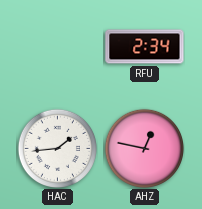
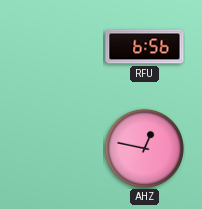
RFU: 2:34 -> 6:56 (145, 47)
HAC: 1:44 -> none (57, 148)
